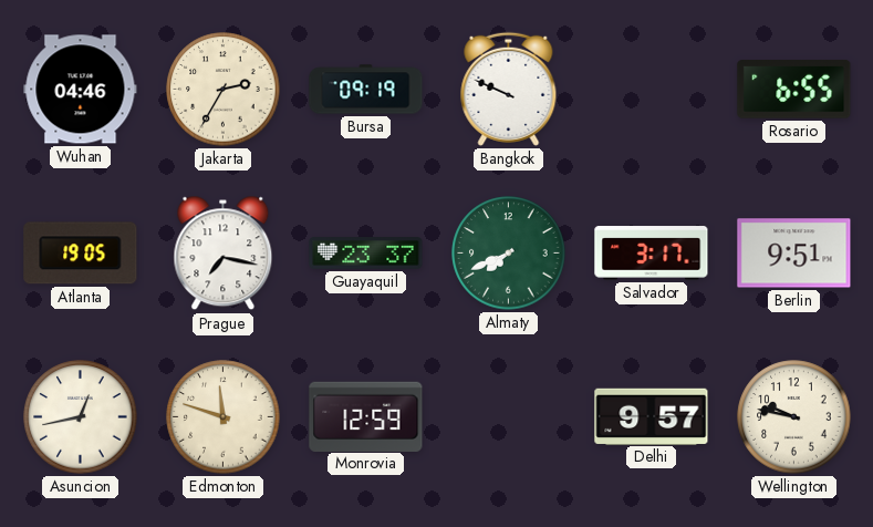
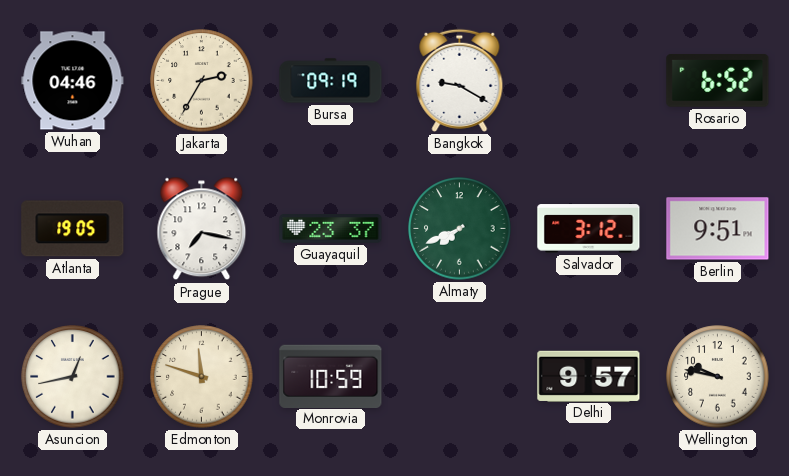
Bangkok: 9:49 -> 9:20 (460, 80)
Rosario: 6:55 -> 6:52 (718, 81)
Salvador: 3:17 -> 3:12 (589, 229)
Monrovia: 12:59 -> 10:59 (331, 376)
